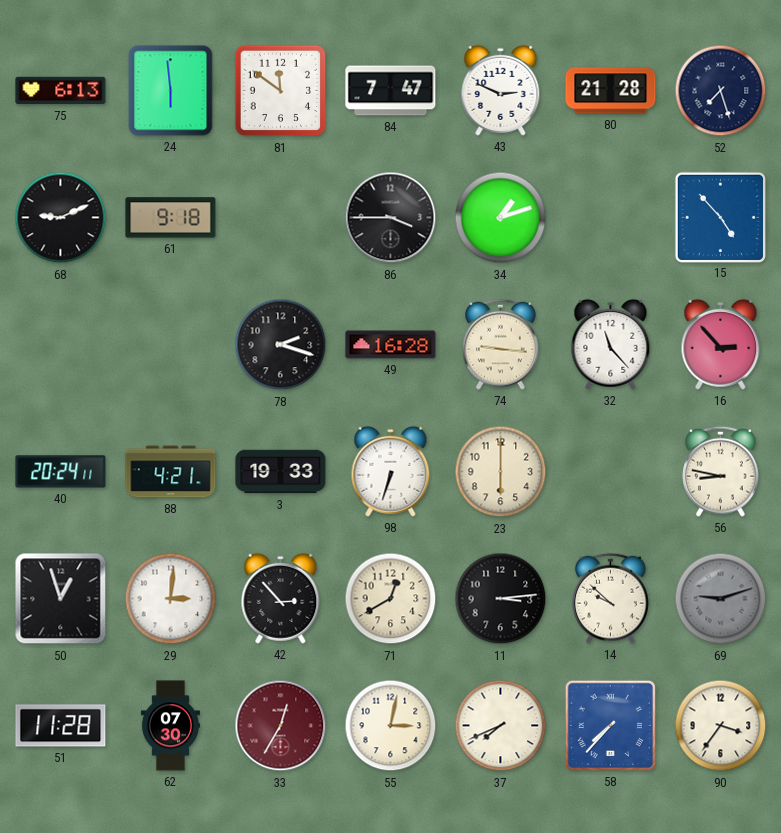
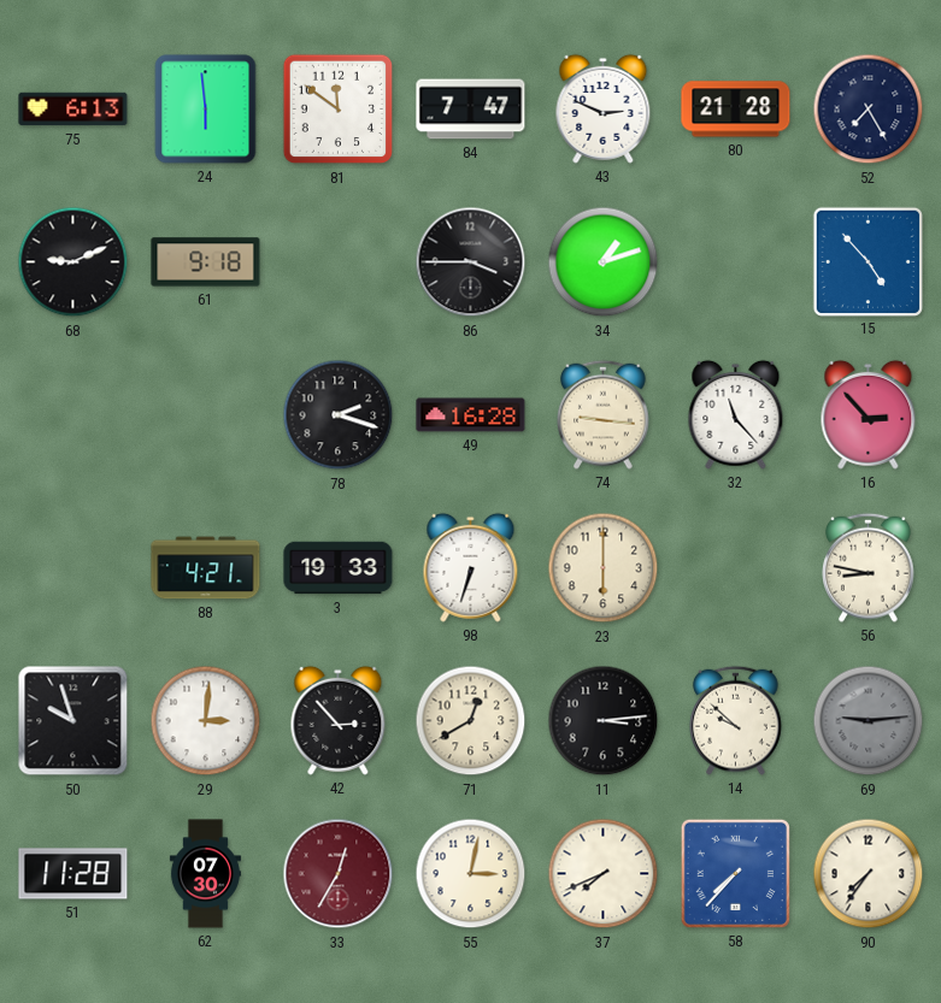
52: 7:27 -> 7:25 (869, 110)
40: 20:24 -> none (61, 472)
50: 12:57 -> 9:57 (73, 721)
69: 9:12 -> 9:14 (869, 721)
90: 3:36 -> 7:36 (869, 874)
